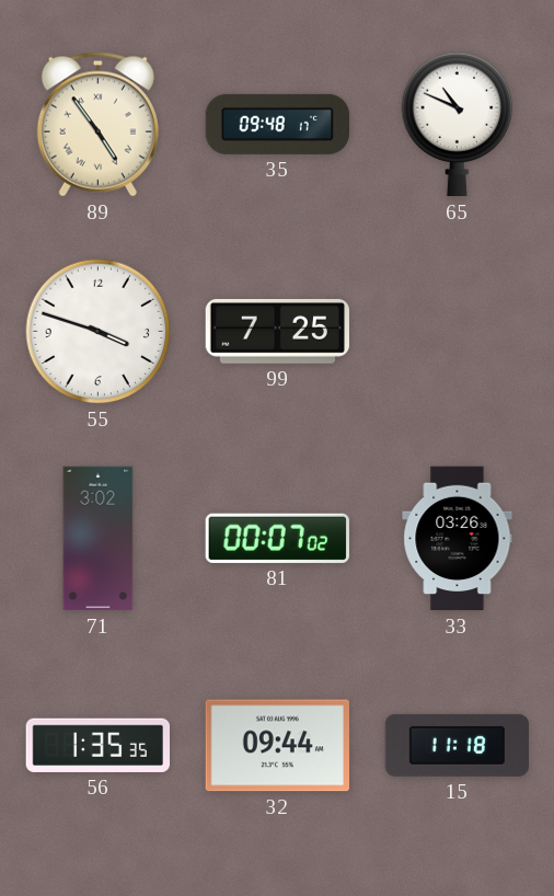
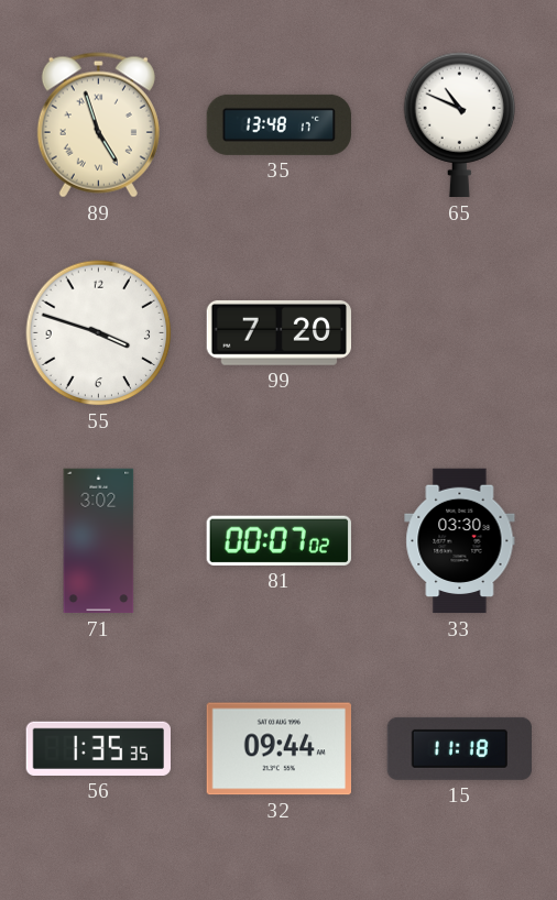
89: 4:54 -> 4:57 (98, 125)
35: 09:48 -> 13:48 (278, 124)
99: 7:25 -> 7:20 (278, 332)
33: 03:26 -> 03:30 (460, 541)
